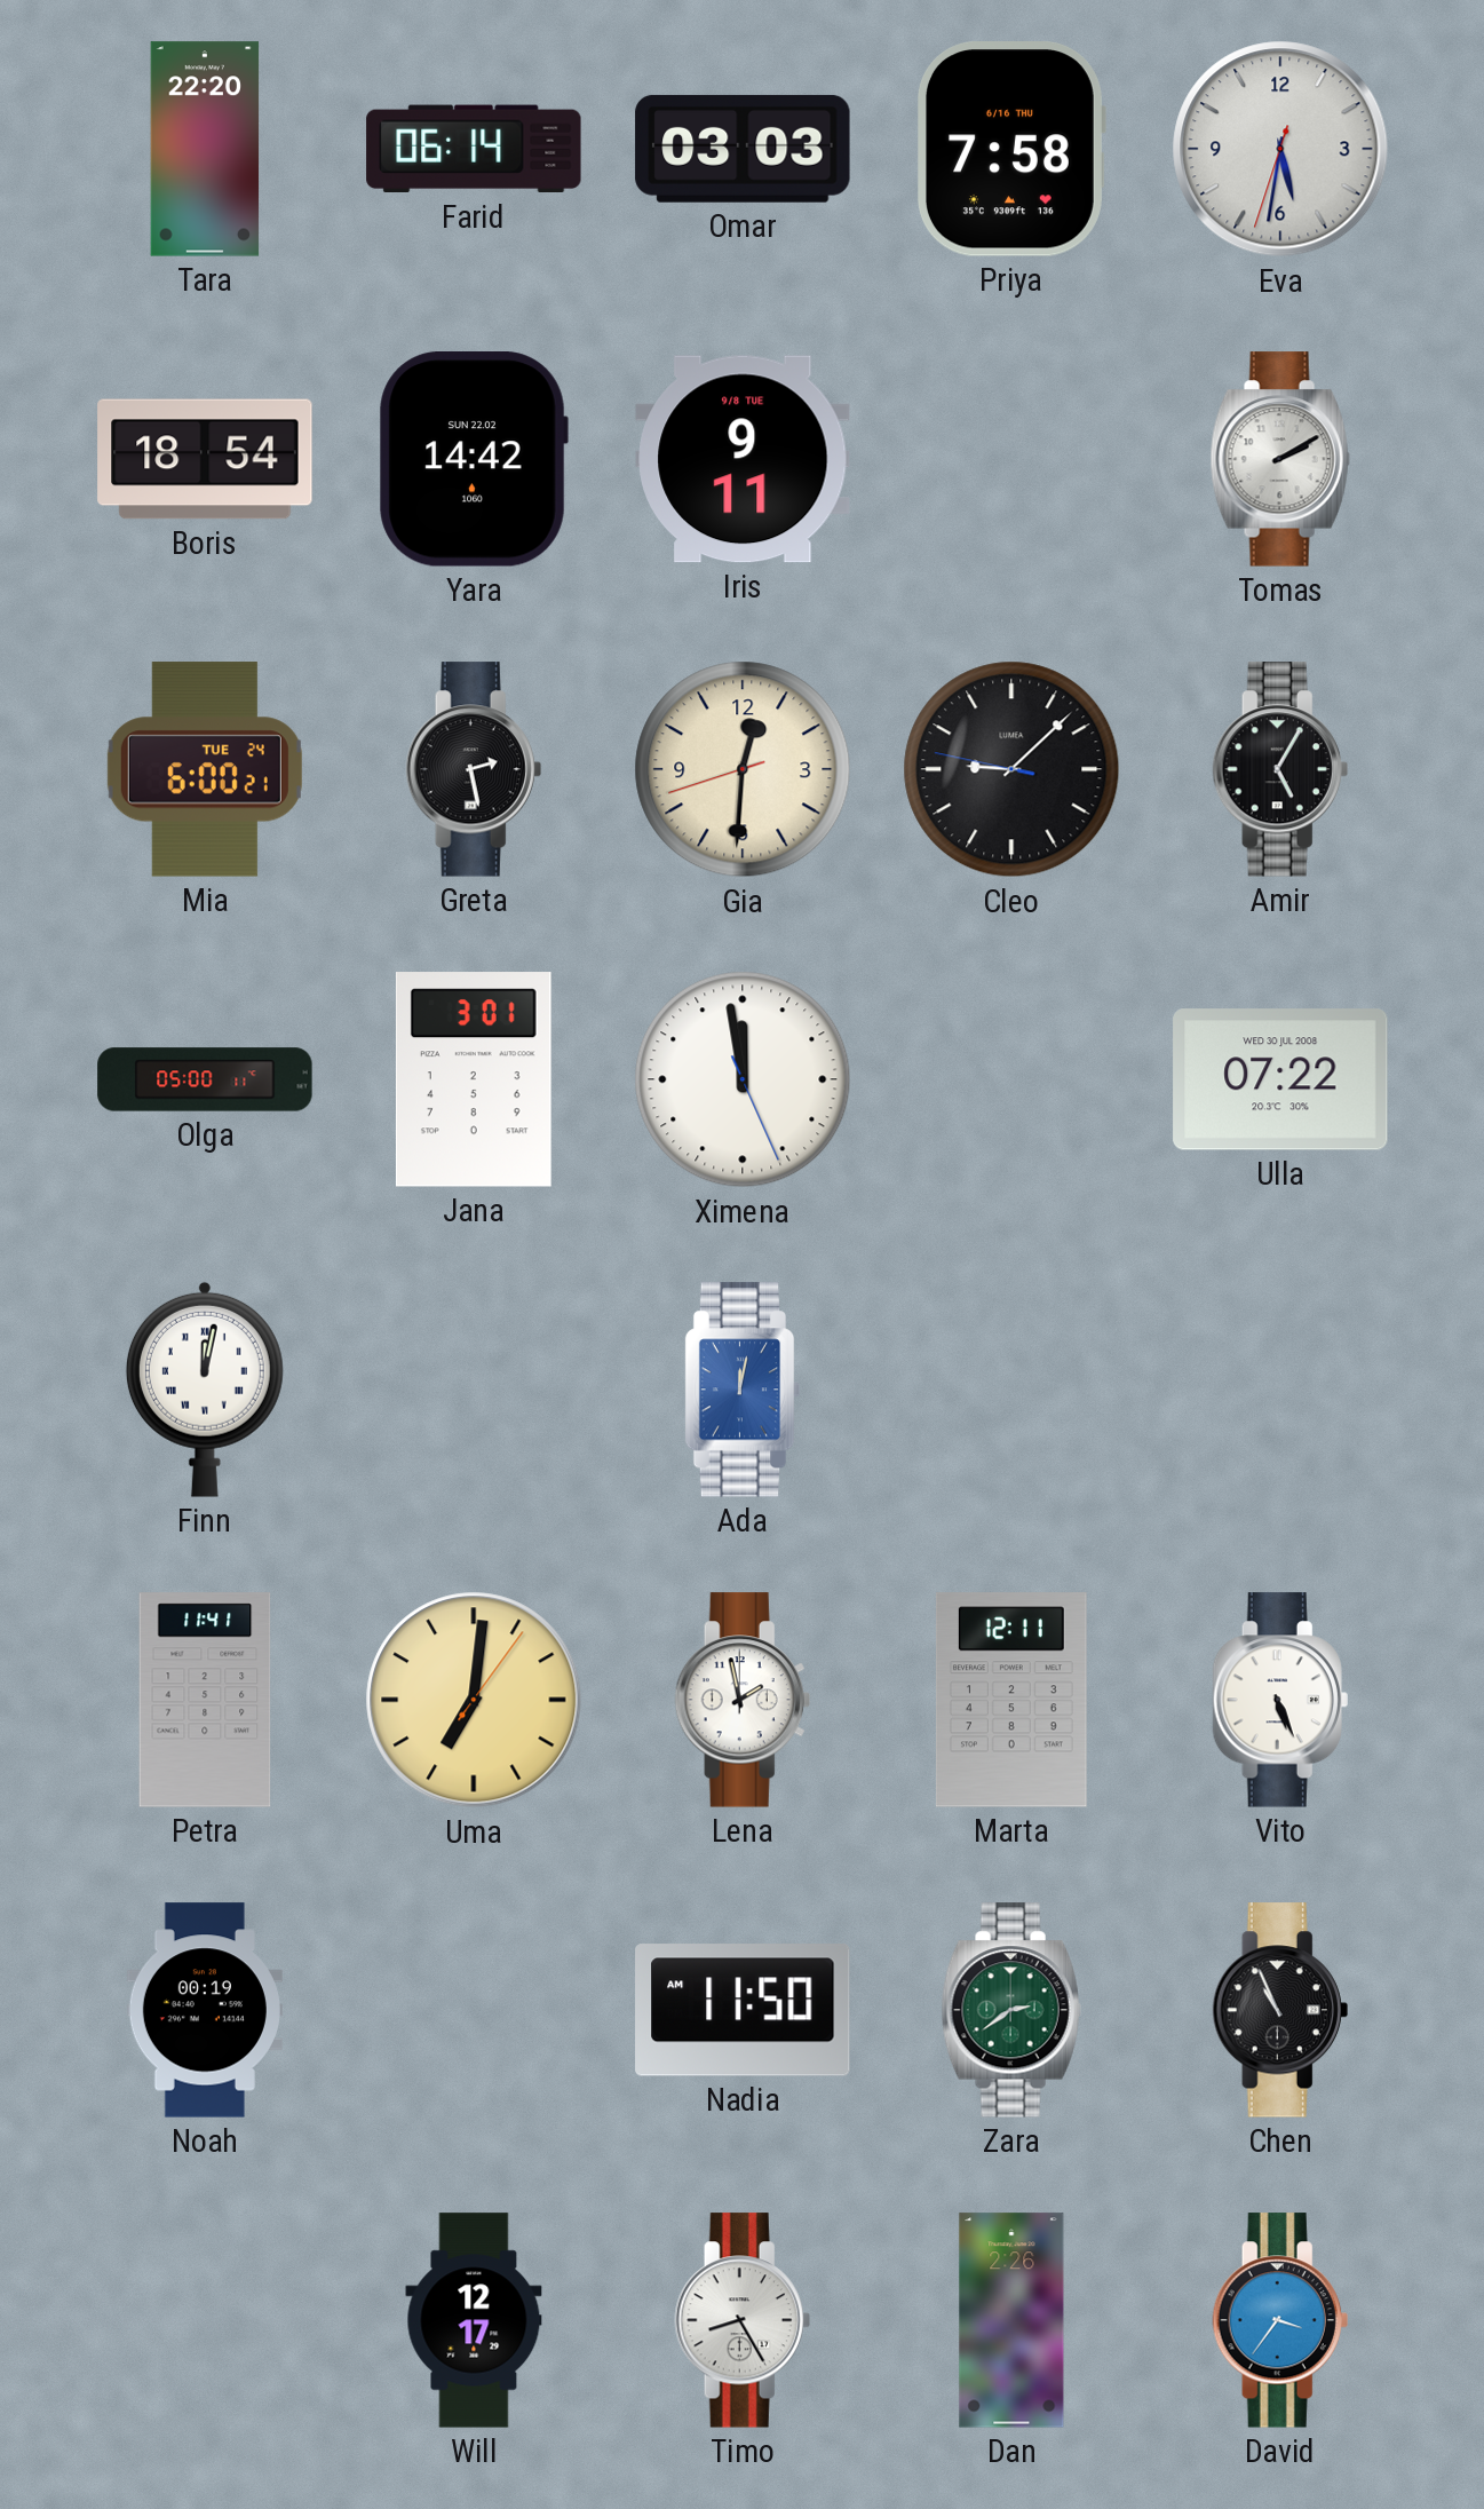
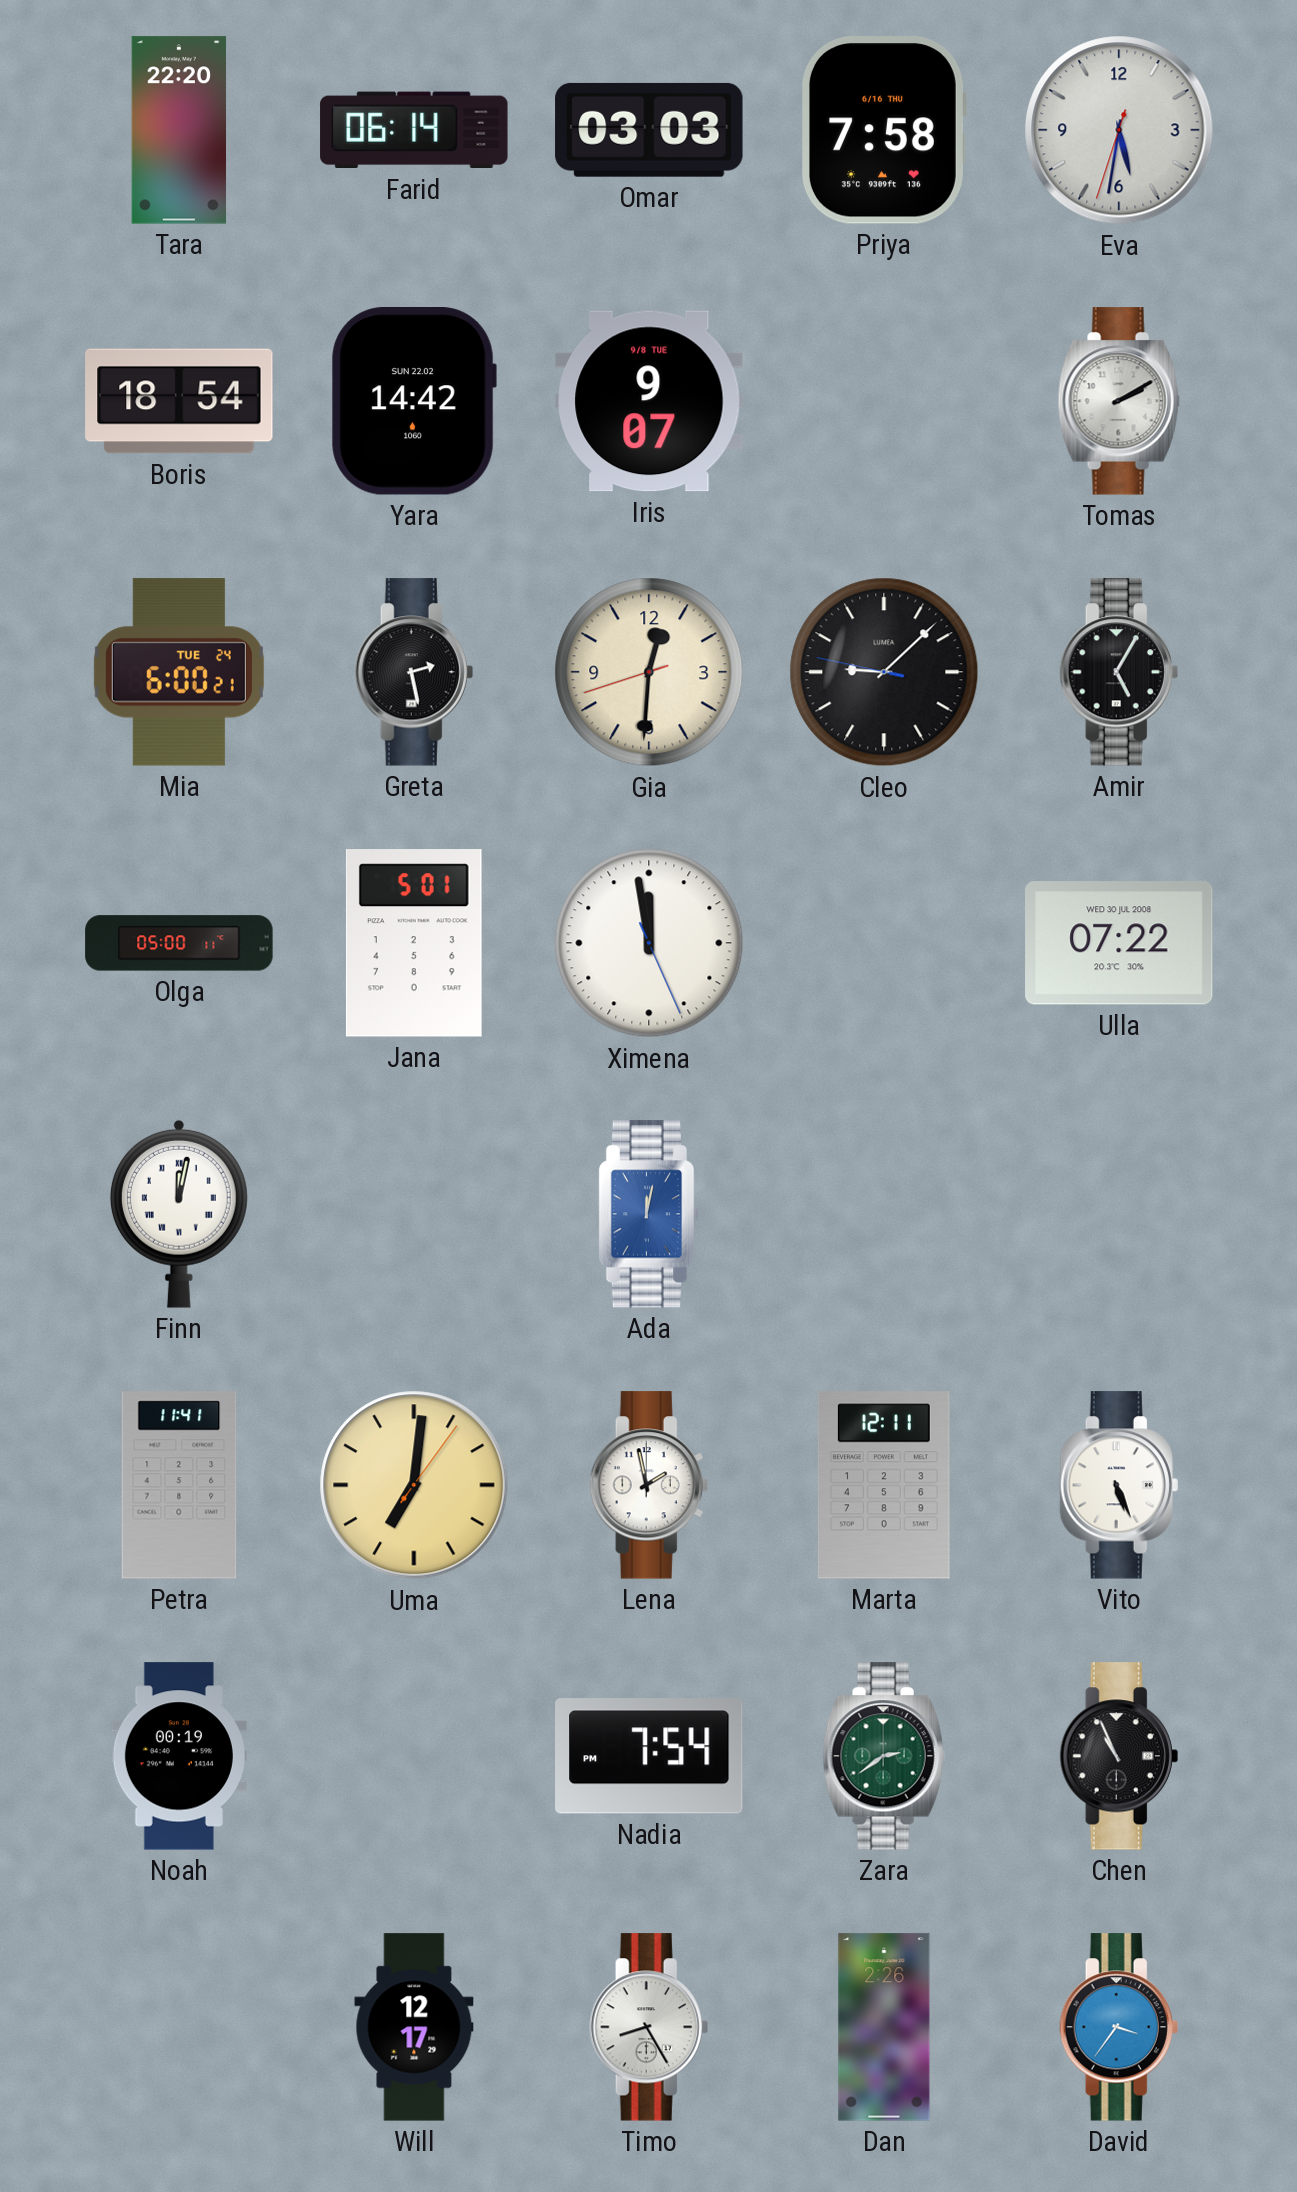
Iris: 9:11 -> 9:07 (649, 401)
Jana: 3:01 -> 5:01 (414, 943)
Nadia: 11:50 -> 7:54 (649, 1756)
